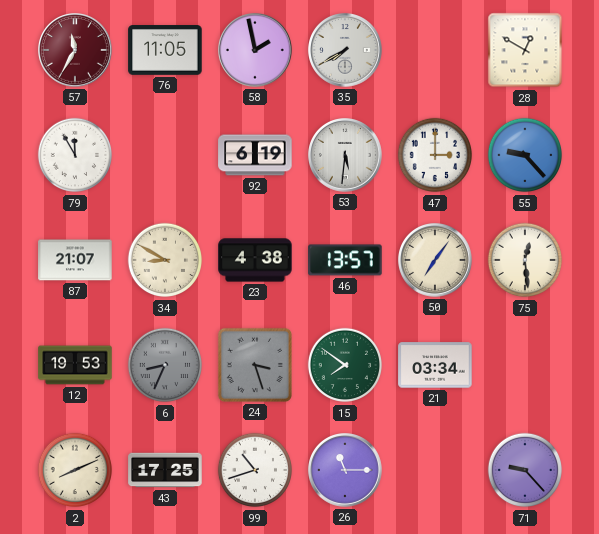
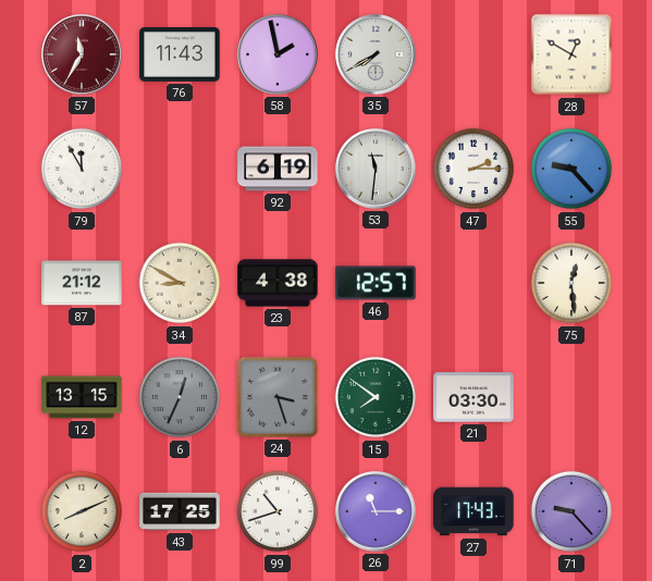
76: 11:05 -> 11:43 (180, 54)
53: 5:31 -> 11:31 (377, 170)
47: 3:00 -> 2:15 (473, 169)
87: 21:07 -> 21:12 (82, 283)
46: 13:57 -> 12:57 (376, 283)
50: 7:06 -> none (436, 261)
12: 19:53 -> 13:15 (82, 397)
6: 8:34 -> 12:34 (180, 397)
21: 03:34 -> 03:30 (473, 397)
27: none -> 17:43 (473, 511)
